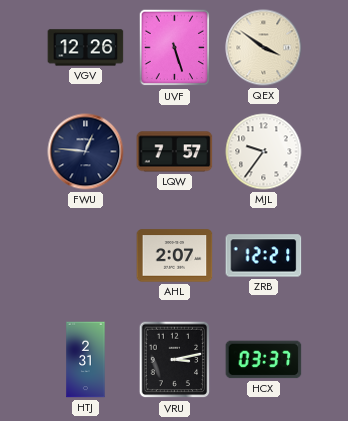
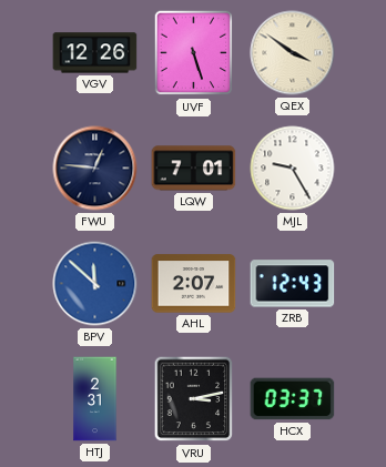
LQW: 7:57 -> 7:01 (194, 169)
MJL: 9:36 -> 9:25 (293, 169)
BPV: none -> 11:52 (95, 284)
ZRB: 12:21 -> 12:43 (293, 284)
